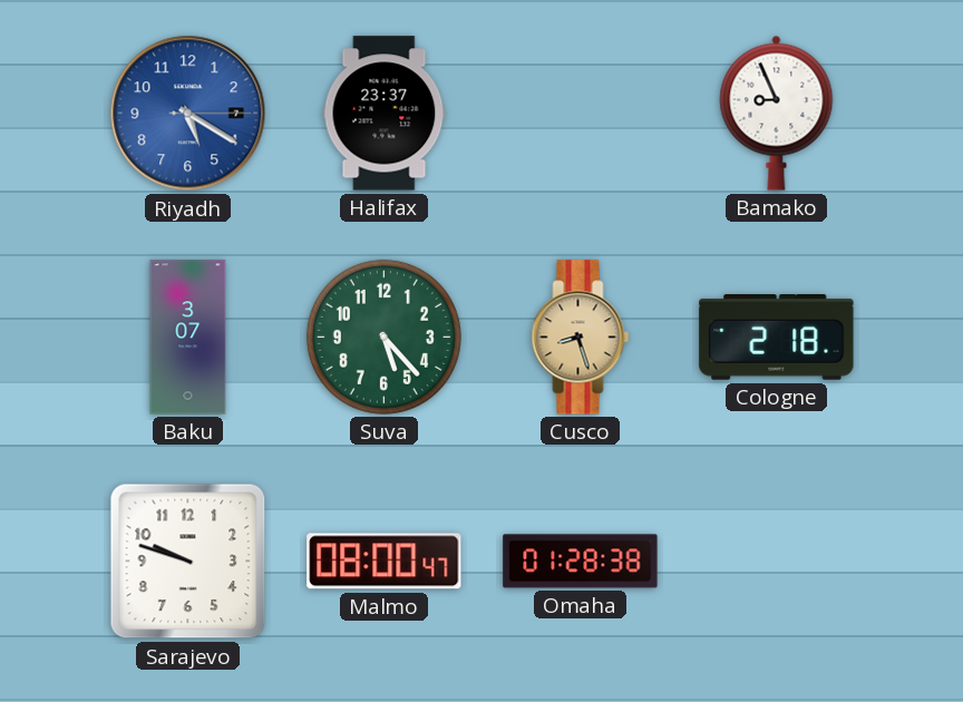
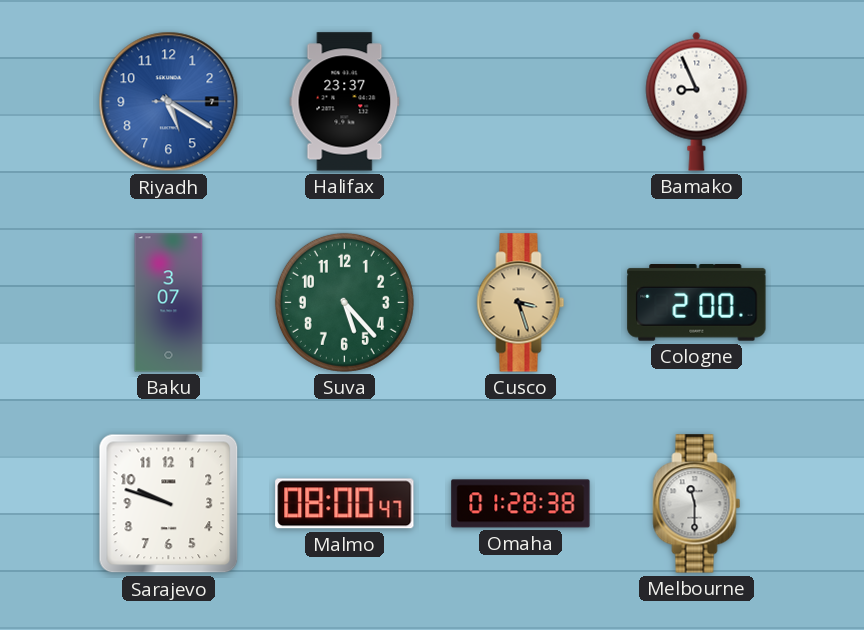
Cusco: 8:27 -> 3:27 (521, 303)
Cologne: 2:18 -> 2:00 (697, 303)
Melbourne: none -> 11:30 (697, 504)
